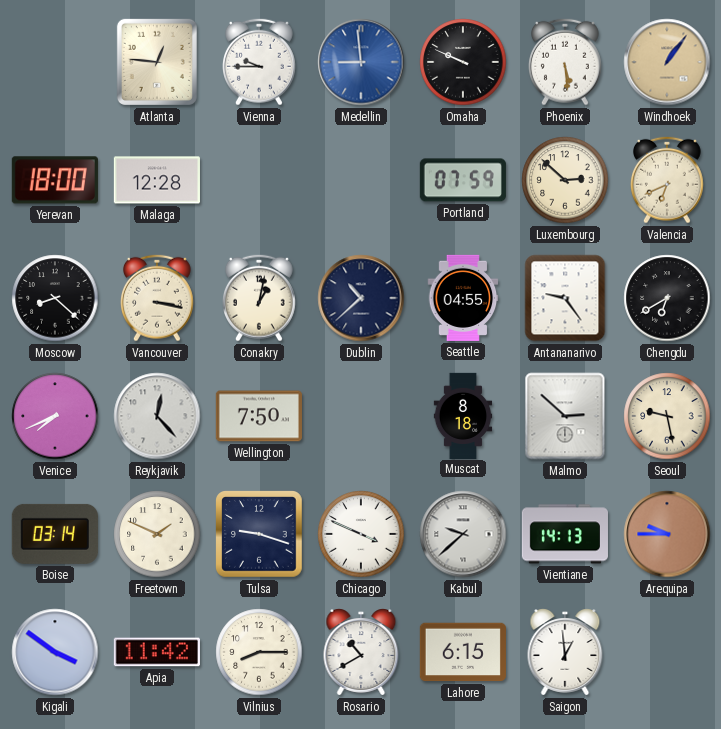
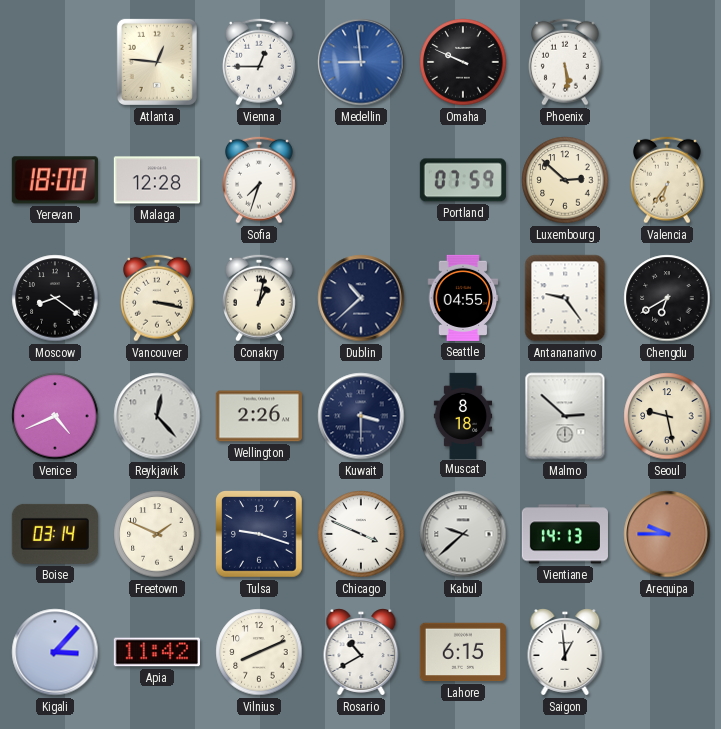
Vienna: 9:45 -> 12:45 (260, 62)
Windhoek: 1:06 -> none (667, 62)
Sofia: none -> 7:33 (260, 180)
Valencia: 6:41 -> 6:36 (668, 180)
Moscow: 8:22 -> 8:21 (55, 298)
Venice: 7:41 -> 4:41 (55, 416)
Wellington: 7:50 -> 2:26 (259, 416)
Kuwait: none -> 3:30 (361, 416)
Kigali: 3:51 -> 3:07 (55, 652)
Vilnius: 8:15 -> 8:11 (259, 652)
